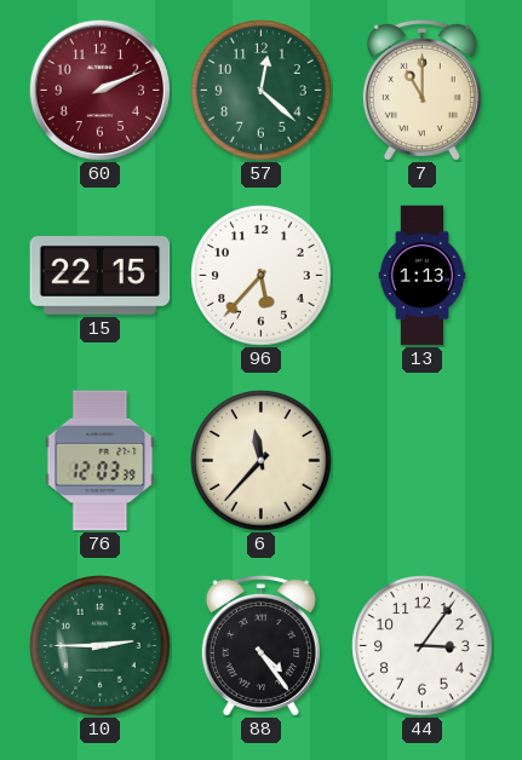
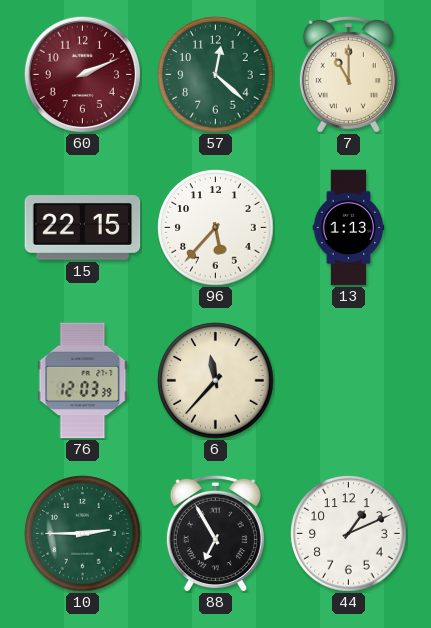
88: 4:24 -> 6:55 (215, 533)
44: 3:06 -> 1:11 (349, 534)
